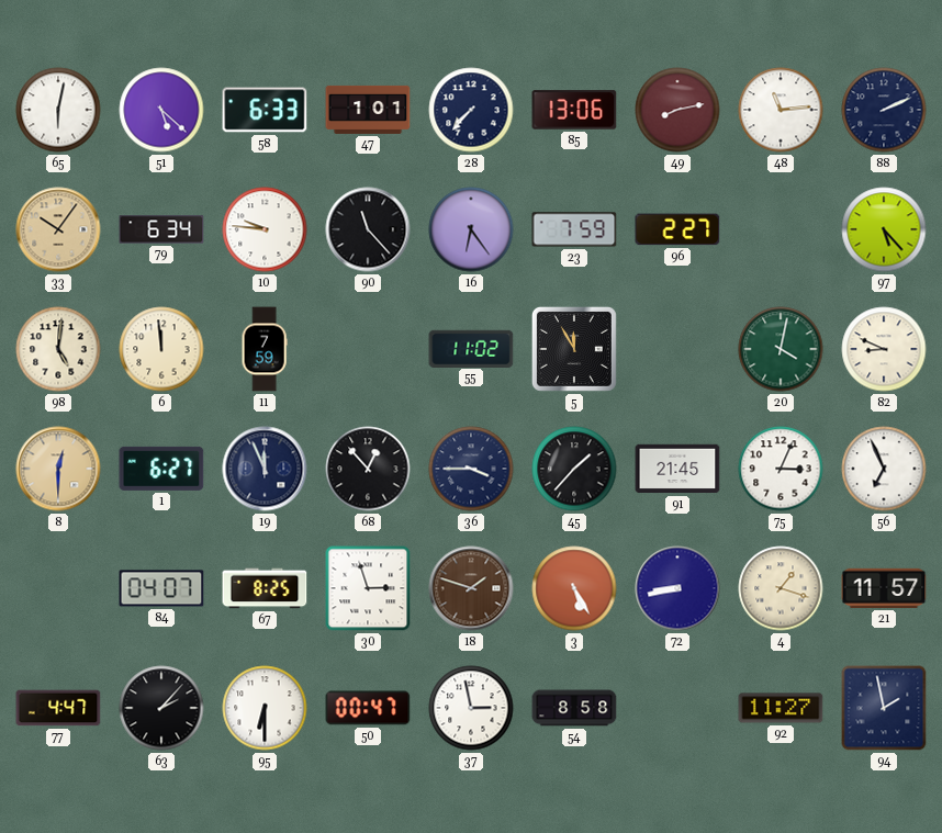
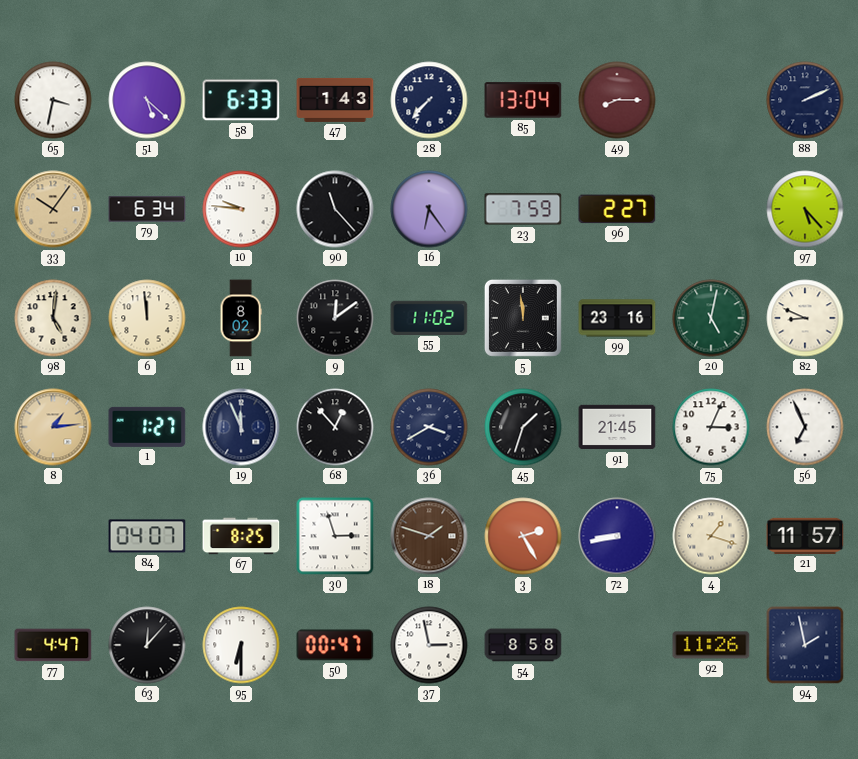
65: 6:02 -> 3:32 (53, 100)
47: 1:01 -> 1:43 (335, 100)
85: 13:06 -> 13:04 (523, 100)
49: 8:13 -> 8:15 (617, 100)
48: 11:14 -> none (781, 110)
11: 7:59 -> 8:02 (241, 318)
9: none -> 12:09 (335, 318)
5: 11:55 -> 11:59 (523, 318)
99: none -> 23:16 (617, 318)
20: 4:02 -> 5:02 (711, 318)
8: 12:30 -> 1:14 (53, 427)
1: 6:27 -> 1:27 (147, 427)
36: 3:45 -> 3:40 (429, 427)
45: 1:37 -> 1:33 (523, 427)
3: 5:25 -> 2:25 (523, 536)
63: 2:07 -> 12:07 (147, 645)
92: 11:27 -> 11:26 (711, 645)
